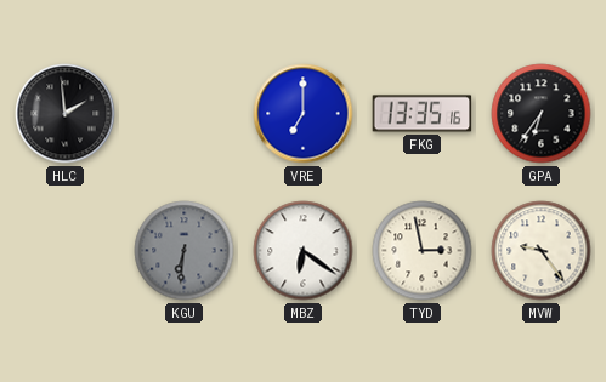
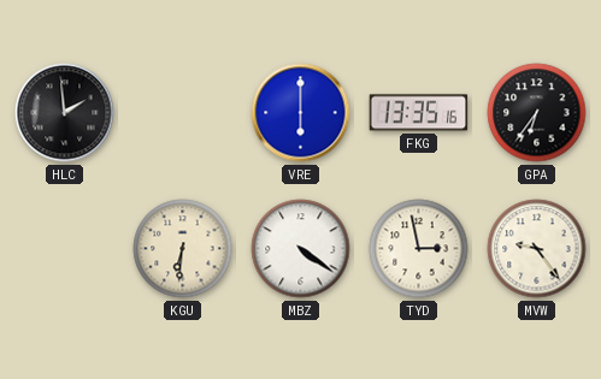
VRE: 7:00 -> 6:00 (301, 113)
KGU dial: grey -> cream (183, 249)
MBZ: 6:21 -> 4:21 (301, 249)
